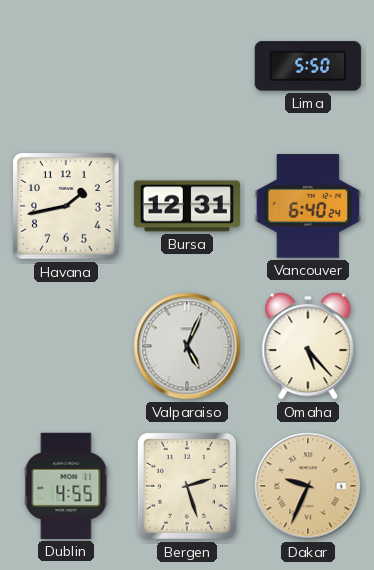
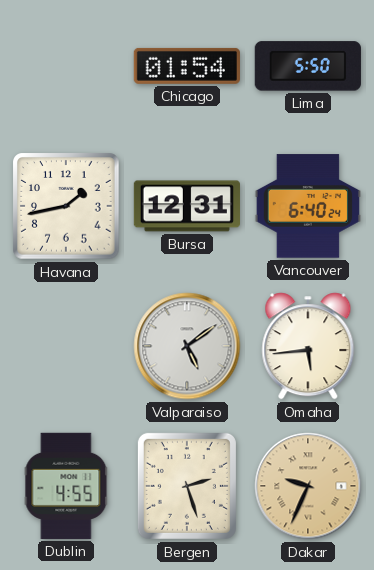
Chicago: none -> 01:54 (187, 66)
Valparaiso: 5:04 -> 5:09 (187, 346)
Omaha: 5:23 -> 5:44 (308, 346)
